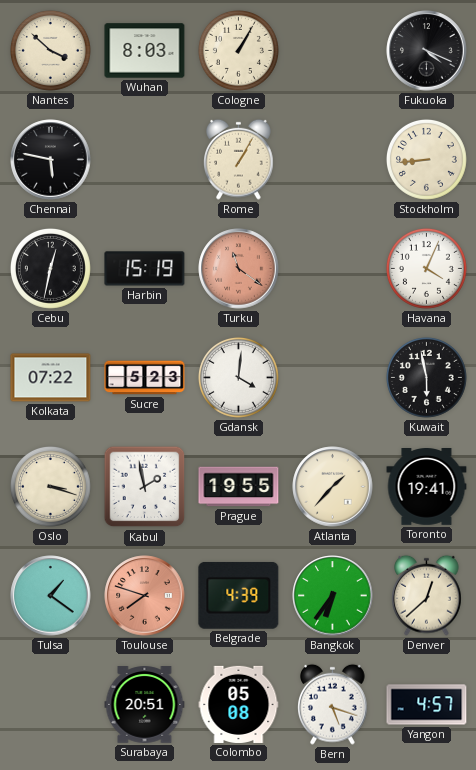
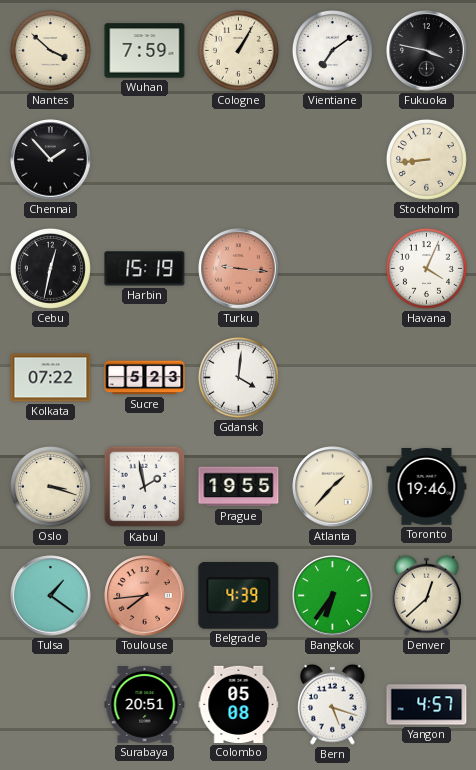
Wuhan: 8:03 -> 7:59 (145, 51)
Vientiane: none -> 7:09 (332, 50)
Fukuoka: 4:19 -> 3:47 (427, 51)
Chennai: 5:47 -> 1:53 (51, 160)
Rome: 1:05 -> none (239, 159)
Turku: 11:21 -> 9:16 (239, 269)
Kuwait: 5:58 -> none (426, 377)
Toronto: 19:41 -> 19:46 (427, 487)
Toulouse: 7:48 -> 7:44 (145, 596)
